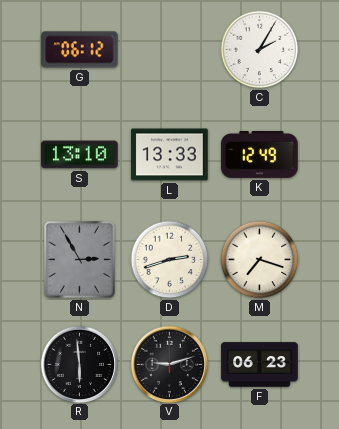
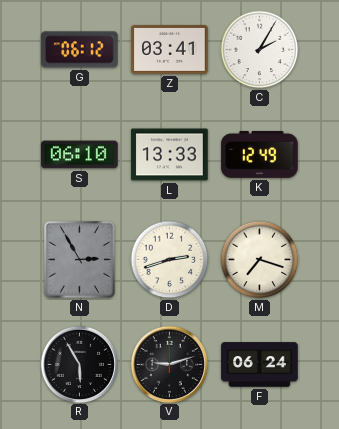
Z: none -> 03:41 (170, 49)
S: 13:10 -> 06:10 (80, 155)
R: 5:59 -> 5:55 (79, 364)
F: 06:23 -> 06:24 (260, 365)
